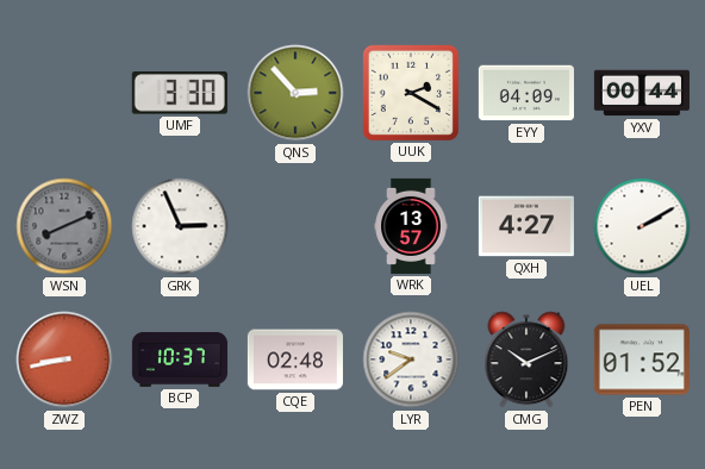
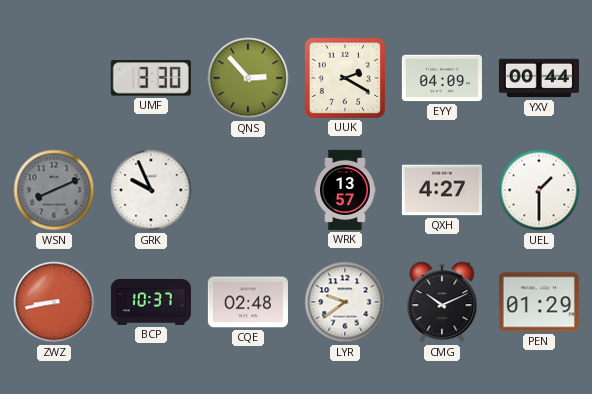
GRK: 2:56 -> 9:56 (151, 190)
UEL: 2:10 -> 1:30 (539, 190)
PEN: 01:52 -> 01:29 (539, 302)
